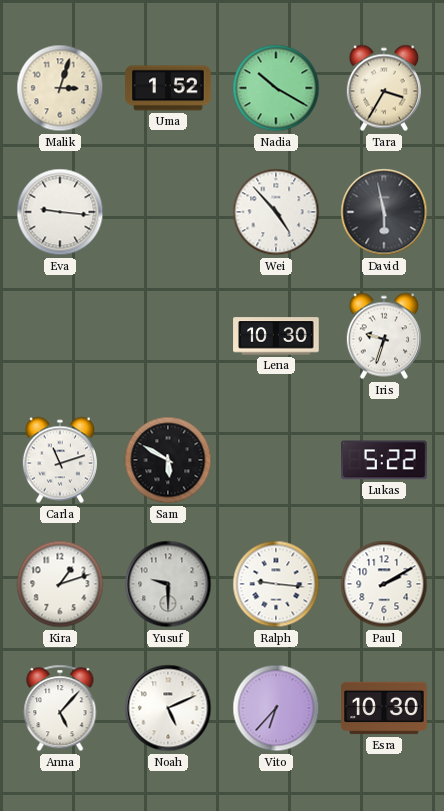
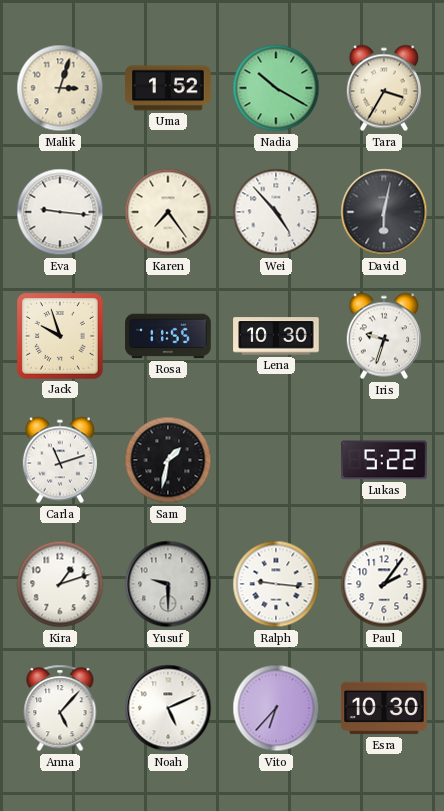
Karen: none -> 7:24 (168, 212)
David: 5:58 -> 6:02 (384, 212)
Jack: none -> 9:57 (61, 337)
Rosa: none -> 11:55 (168, 336)
Sam: 5:50 -> 1:32 (168, 460)
Paul: 2:10 -> 2:06 (384, 584)
